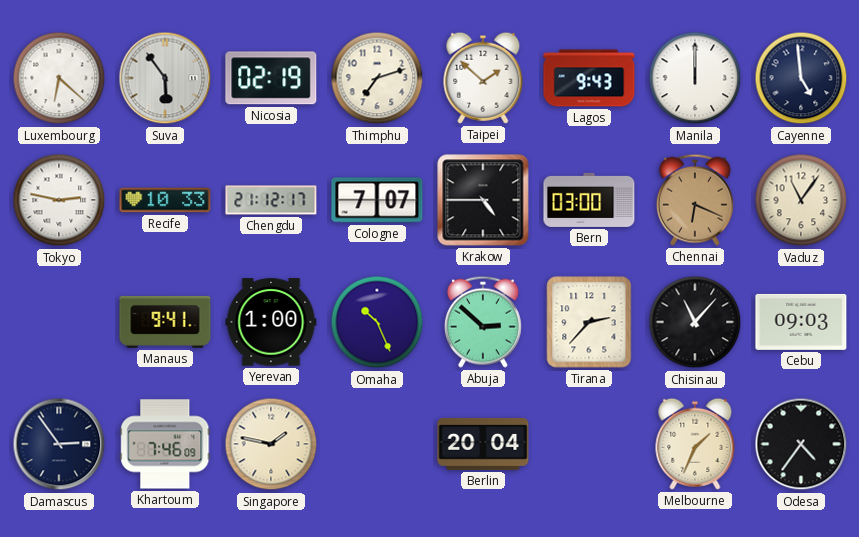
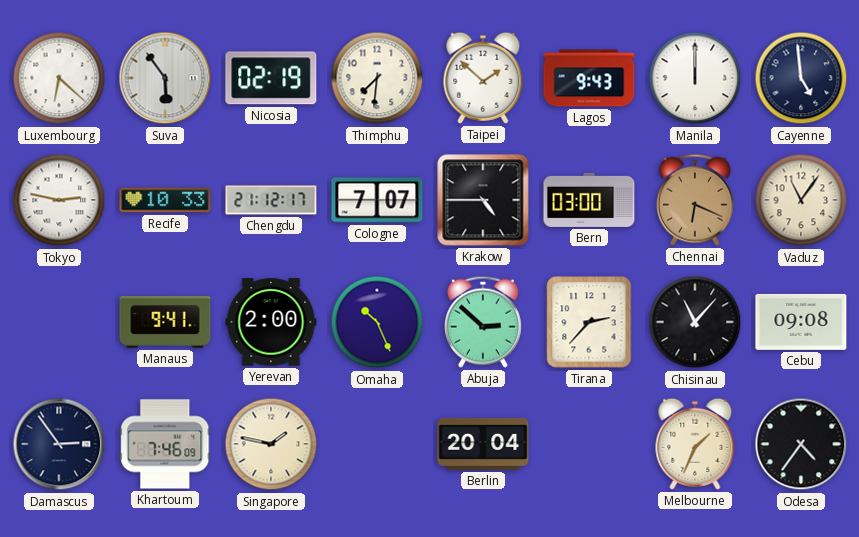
Thimphu: 7:12 -> 7:31 (377, 78)
Yerevan: 1:00 -> 2:00 (271, 322)
Cebu: 09:03 -> 09:08 (801, 322)
